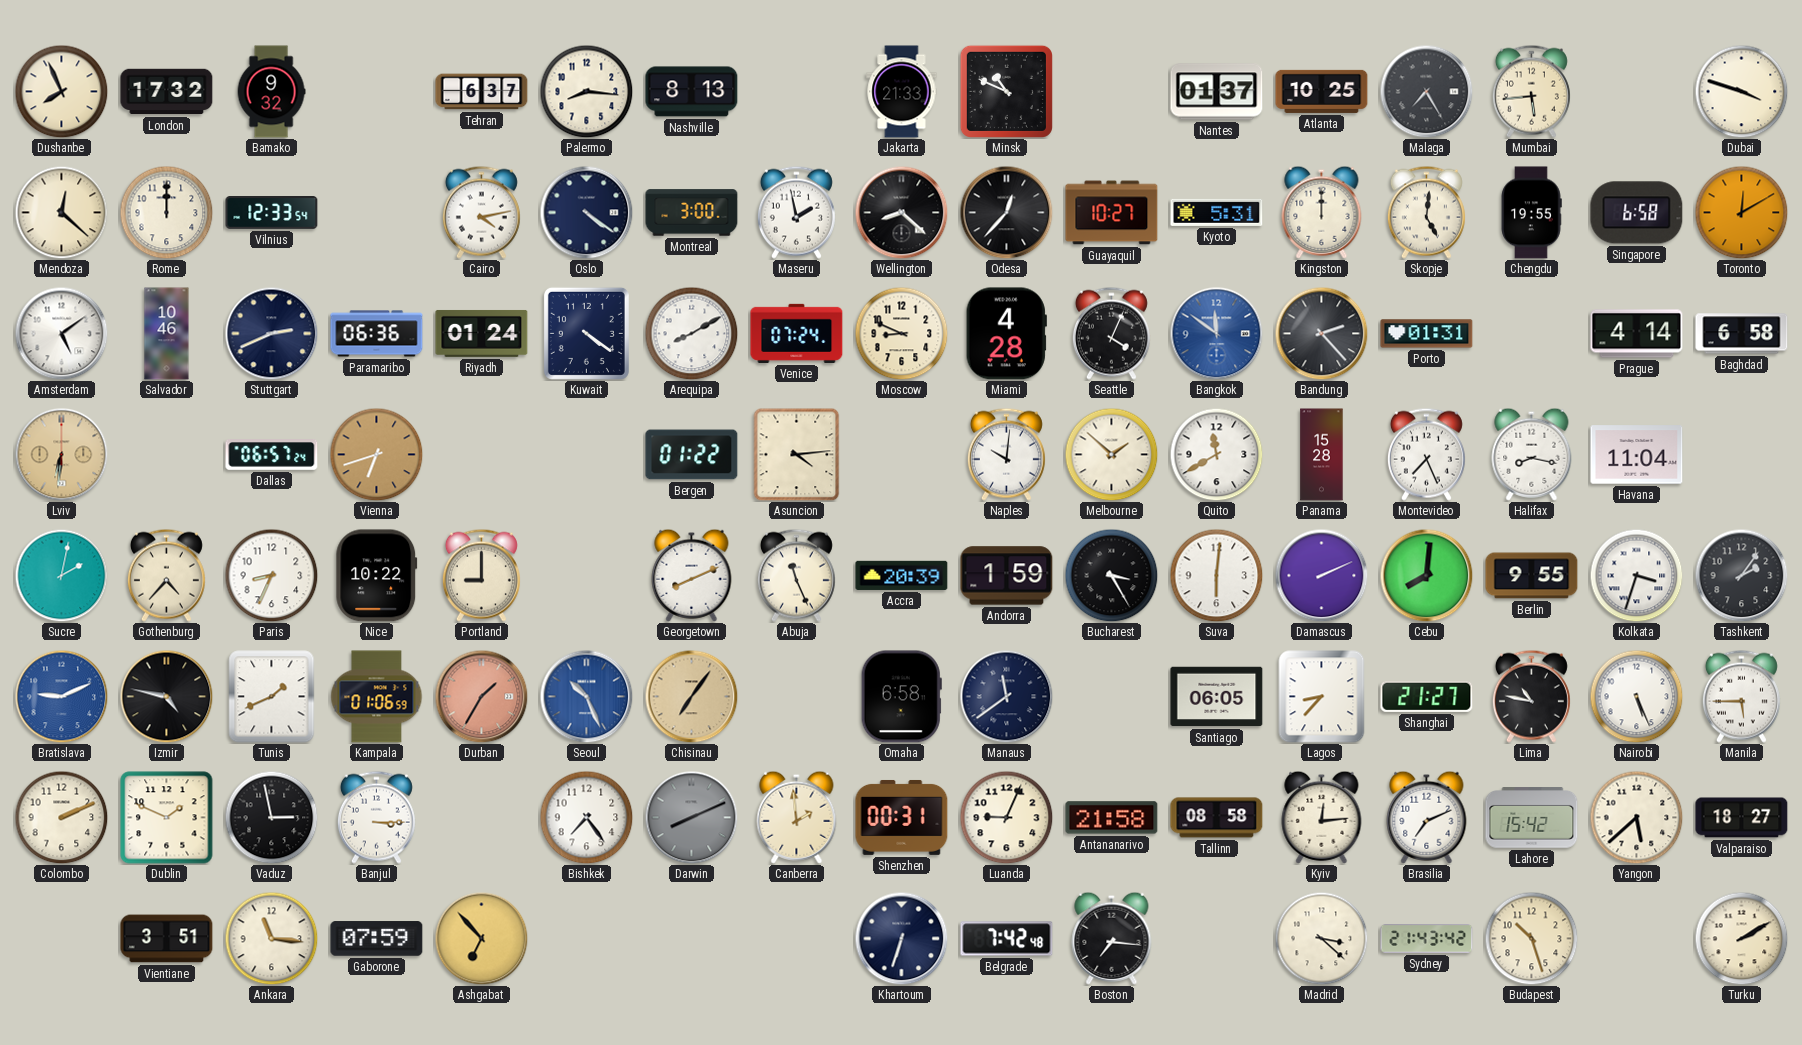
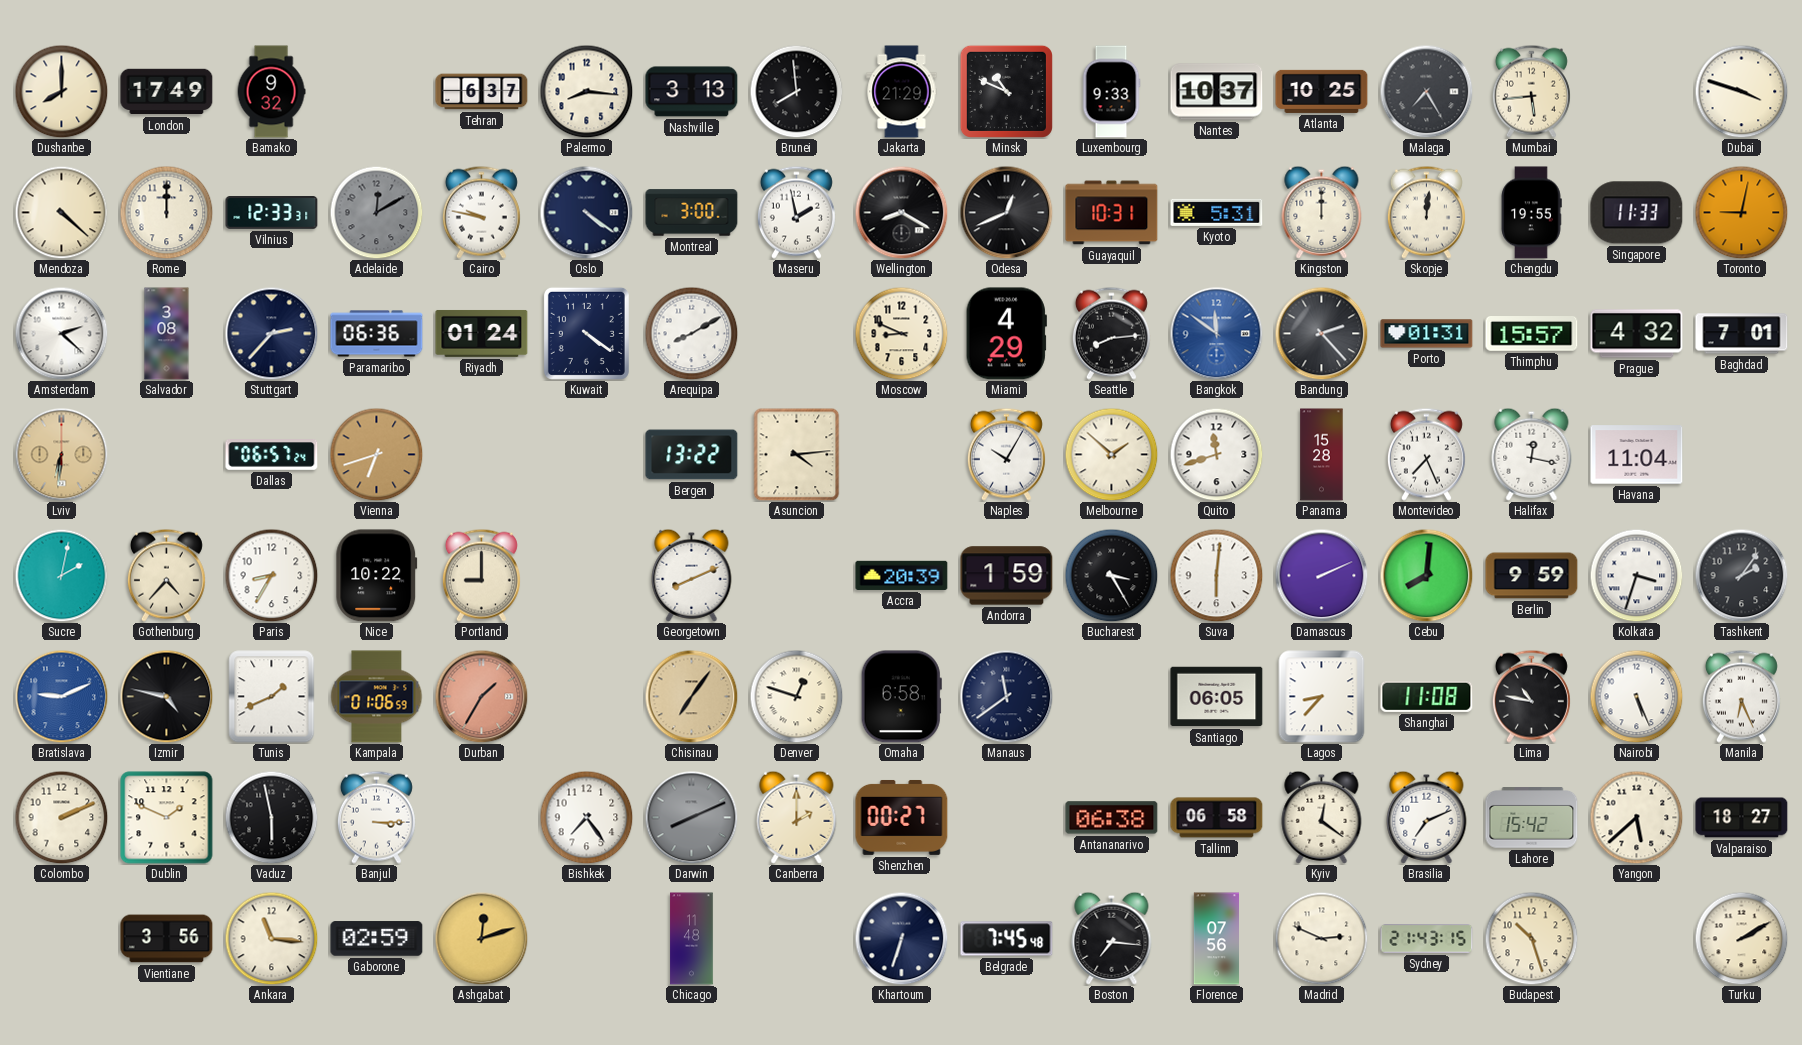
Dushanbe: 7:56 -> 8:00 (61, 91)
London: 17:32 -> 17:49 (167, 92)
Nashville: 8:13 -> 3:13 (692, 92)
Brunei: none -> 7:59 (796, 91)
Jakarta: 21:33 -> 21:29 (902, 92)
Luxembourg: none -> 9:33 (1111, 92)
Nantes: 01:37 -> 10:37 (1217, 92)
Mendoza: 12:22 -> 4:22 (61, 212)
Vilnius: 12:33:54 -> 12:33:31 (272, 213)
Adelaide: none -> 12:10 (376, 212)
Cairo: 4:13 -> 9:47 (481, 212)
Wellington: 8:22 -> 8:20 (901, 212)
Odesa: 12:37 -> 12:41 (1006, 212)
Guayaquil: 10:27 -> 10:31 (1112, 213)
Skopje: 5:01 -> 12:01 (1426, 212)
Singapore: 6:58 -> 11:33 (1637, 213)
Toronto: 12:10 -> 9:02 (1741, 212)
Amsterdam: 5:09 -> 2:22 (61, 333)
Salvador: 10:46 -> 3:08 (167, 334)
Stuttgart: 2:41 -> 2:37 (271, 333)
Venice: 07:24 -> none (797, 333)
Miami: 4:28 -> 4:29 (1006, 334)
Seattle: 4:04 -> 8:14 (1111, 333)
Thimphu: none -> 15:57 (1532, 334)
Prague: 4:14 -> 4:32 (1637, 334)
Baghdad: 6:58 -> 7:01 (1742, 334)
Bergen: 01:22 -> 13:22 (692, 455)
Naples: 10:01 -> 10:05 (1006, 454)
Quito: 11:40 -> 11:42 (1216, 454)
Halifax: 8:17 -> 12:17 (1532, 454)
Paris: 8:34 -> 8:35 (271, 575)
Abuja: 11:26 -> none (796, 575)
Berlin: 9:55 -> 9:59 (1532, 576)
Seoul: 10:26 -> none (586, 696)
Denver: none -> 12:48 (796, 696)
Shanghai: 21:27 -> 11:08 (1427, 696)
Manila: 5:45 -> 6:26 (1741, 696)
Vaduz: 2:58 -> 5:58 (271, 817)
Canberra: 1:59 -> 2:00 (797, 817)
Shenzhen: 00:31 -> 00:27 (902, 817)
Luanda: 9:04 -> none (1006, 817)
Antananarivo: 21:58 -> 06:38 (1112, 818)
Tallinn: 08:58 -> 06:58 (1217, 818)
Kyiv: 12:14 -> 12:21 (1322, 817)
Vientiane: 3:51 -> 3:56 (167, 939)
Gaborone: 07:59 -> 02:59 (377, 939)
Ashgabat: 6:53 -> 12:12 (481, 938)
Chicago: none -> 11:48 (692, 939)
Belgrade: 7:42 -> 7:45 (1007, 939)
Florence: none -> 07:56 (1216, 939)
Madrid: 3:22 -> 2:49 (1321, 938)
Sydney: 21:43:42 -> 21:43:15 (1427, 939)
